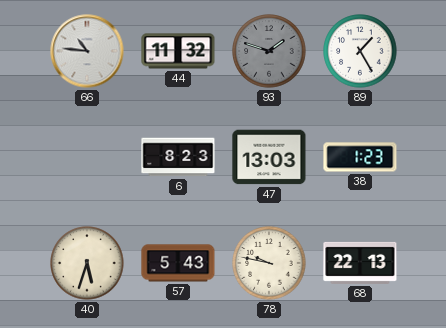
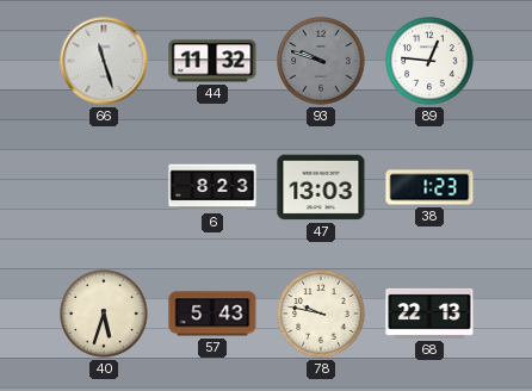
66: 10:46 -> 11:27 (104, 61)
93: 1:48 -> 9:48 (321, 61)
89: 1:25 -> 12:46 (429, 61)
